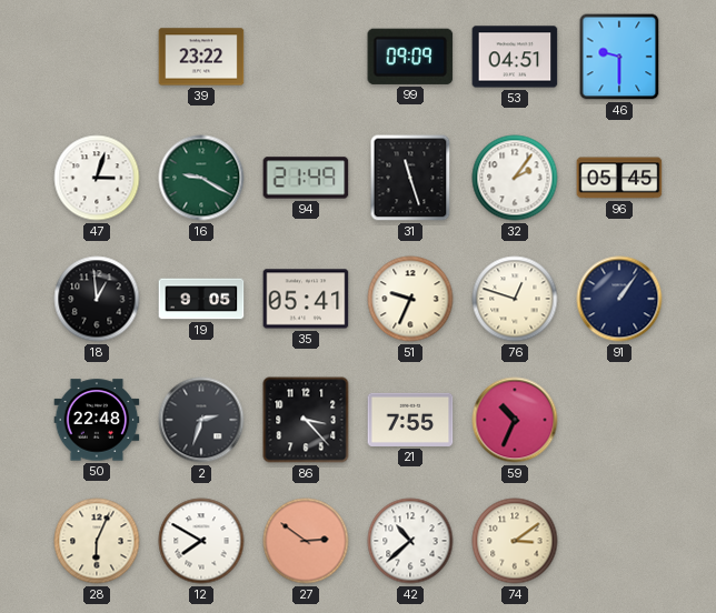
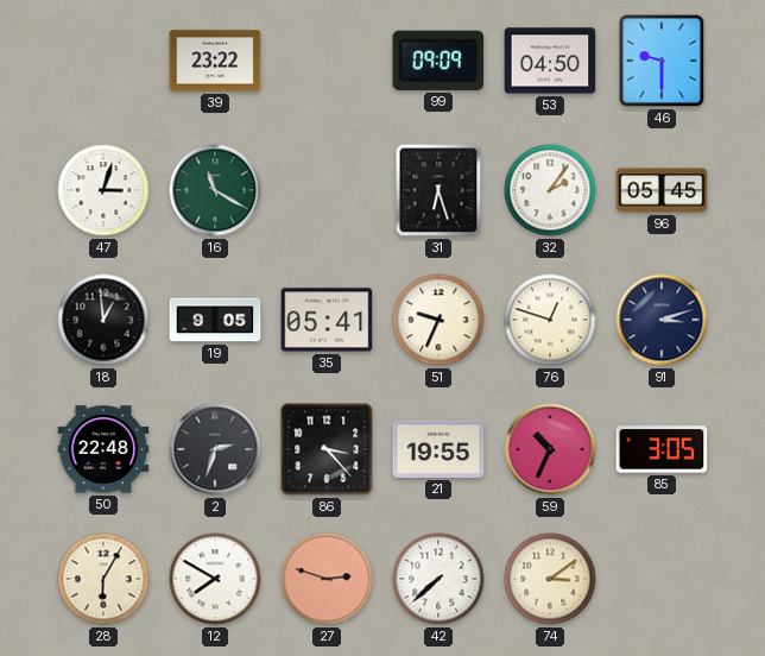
53: 04:51 -> 04:50 (550, 61)
16: 9:20 -> 11:20 (215, 190)
94: 21:49 -> none (306, 178)
31: 11:27 -> 6:27 (438, 190)
91: 1:06 -> 3:12 (662, 320)
21: 7:55 -> 19:55 (438, 449)
85: none -> 3:05 (662, 449)
28: 6:04 -> 6:05 (103, 579)
27: 2:51 -> 2:48 (327, 579)
42: 10:38 -> 7:38 (438, 579)
